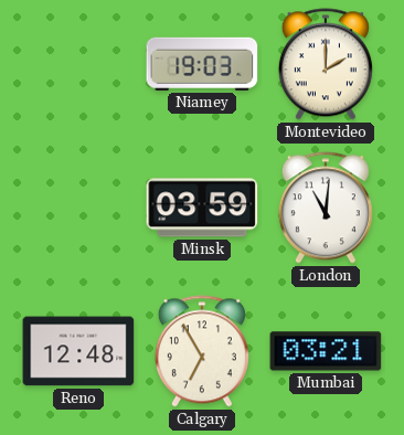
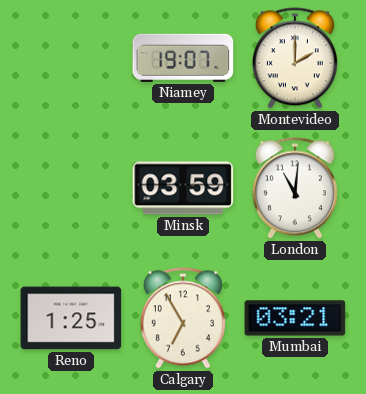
Niamey: 19:03 -> 19:07 (183, 58)
Reno: 12:48 -> 1:25 (71, 318)
